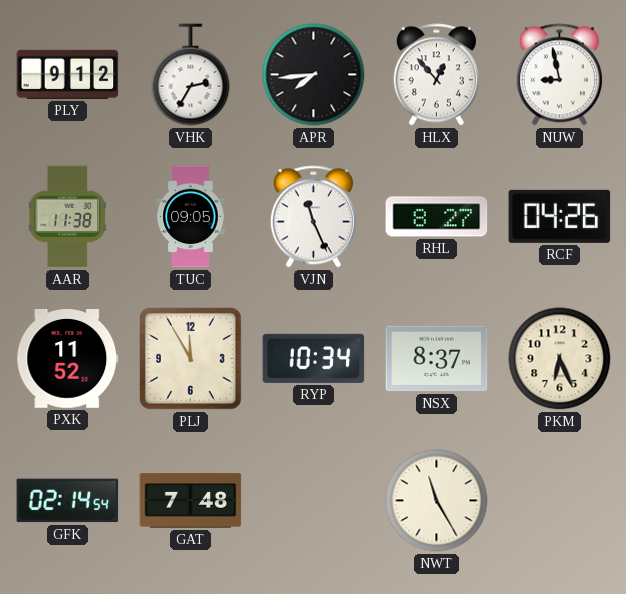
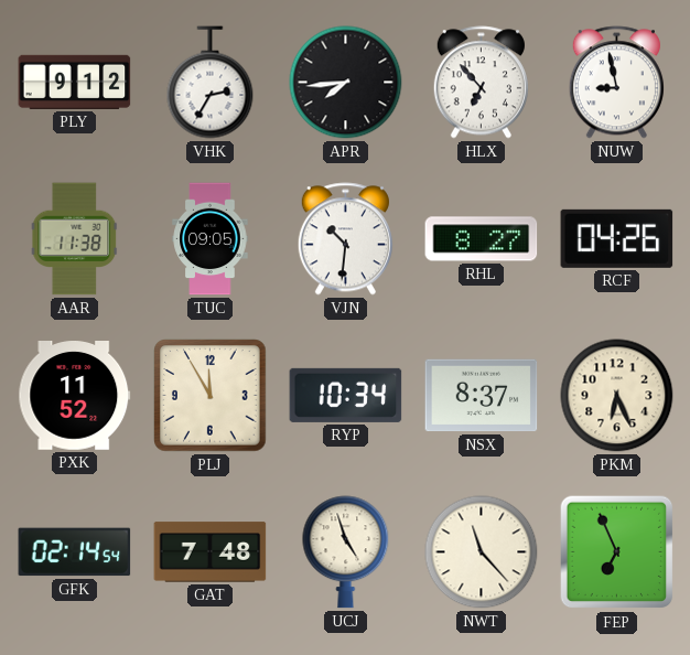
HLX: 12:53 -> 6:53 (481, 83)
VJN: 11:26 -> 10:31 (345, 239)
UCJ: none -> 4:57 (346, 552)
NWT: 11:25 -> 11:23 (482, 552)
FEP: none -> 6:56 (617, 552)
